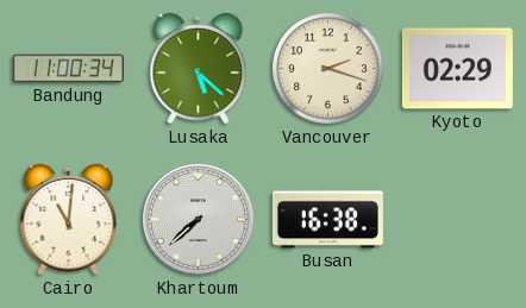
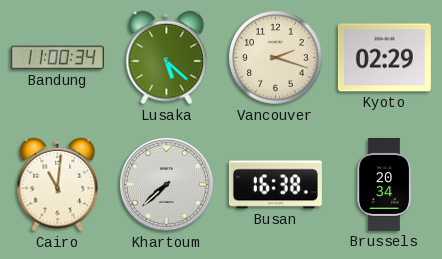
Brussels: none -> 20:34 (384, 184)
